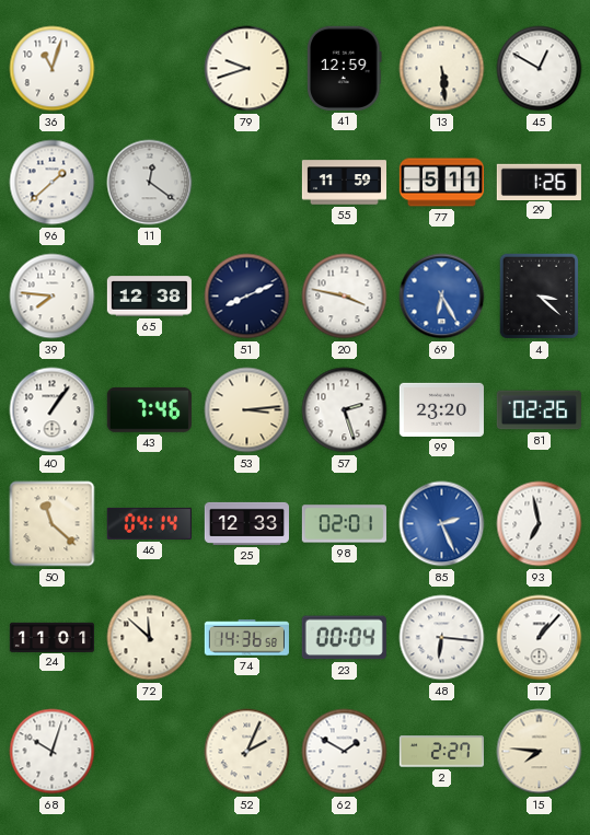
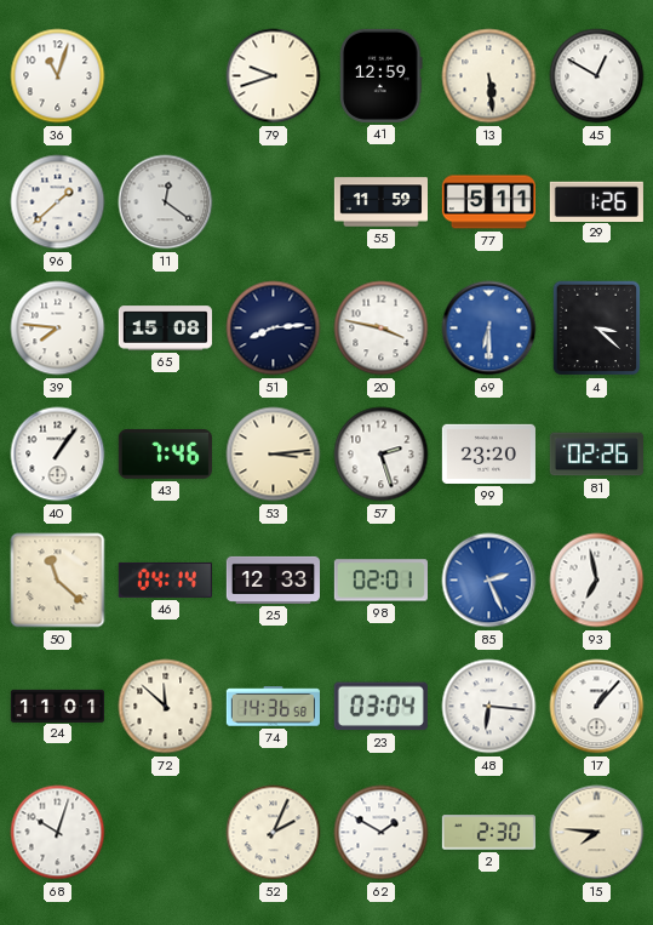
65: 12:38 -> 15:08 (165, 329)
51: 8:11 -> 8:14 (274, 329)
69: 6:25 -> 6:30 (489, 329)
23: 00:04 -> 03:04 (380, 707)
2: 2:27 -> 2:30 (488, 833)
